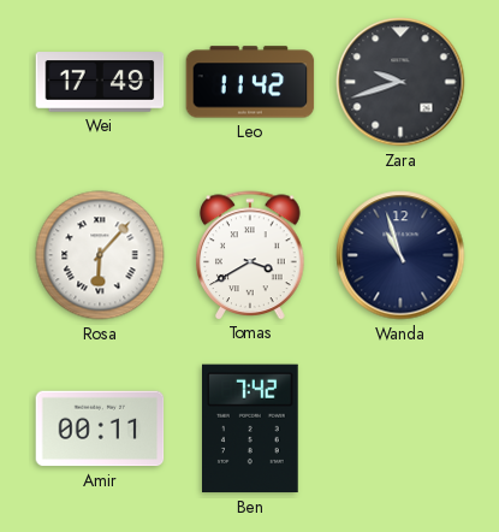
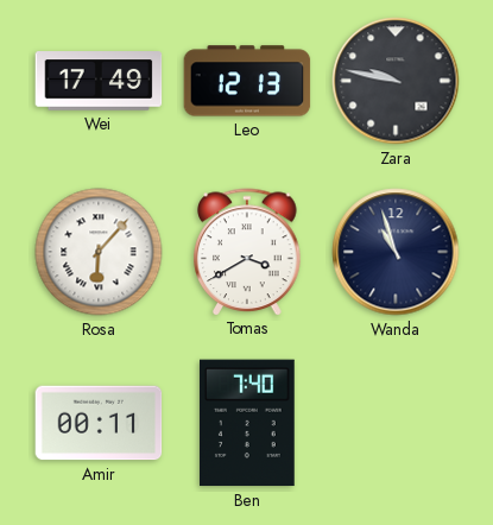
Leo: 11:42 -> 12:13 (247, 81)
Zara: 9:42 -> 9:47 (396, 81)
Ben: 7:42 -> 7:40 (248, 423)
